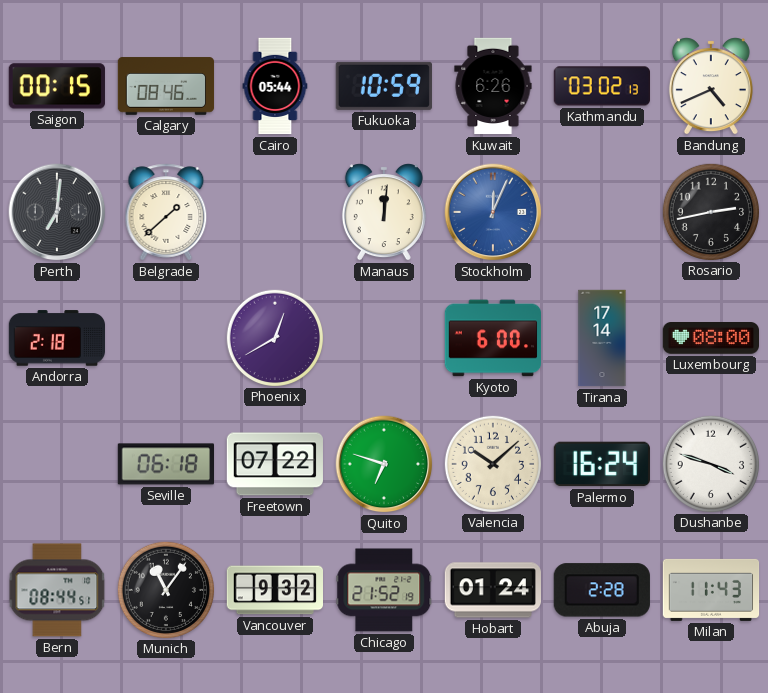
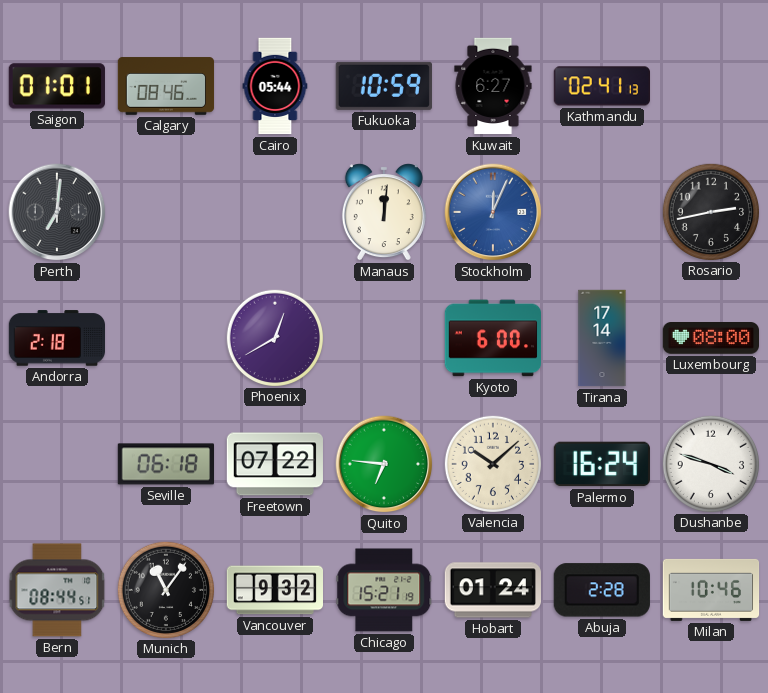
Saigon: 00:15 -> 01:01 (57, 86)
Kuwait: 6:26 -> 6:27 (493, 86)
Kathmandu: 03:02 -> 02:41 (601, 86)
Bandung: 4:41 -> none (711, 86)
Belgrade: 1:38 -> none (166, 212)
Quito: 6:48 -> 6:46 (384, 464)
Chicago: 21:52 -> 15:21 (384, 590)
Milan: 11:43 -> 10:46 (711, 590)
